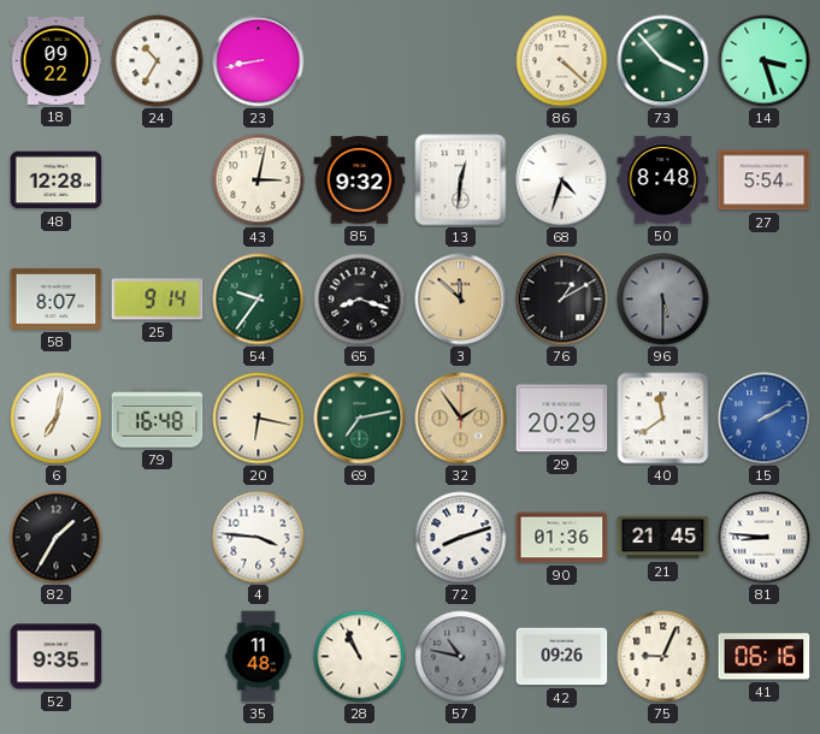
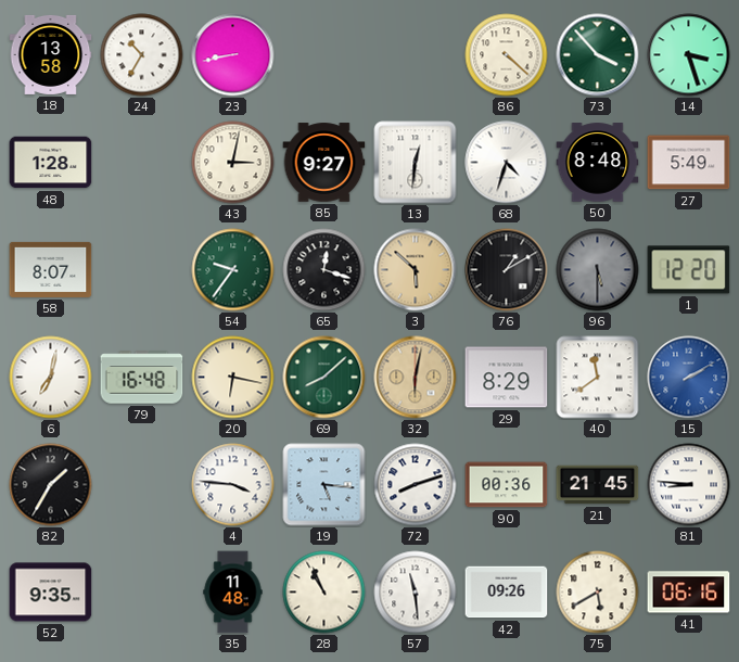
18: 09:22 -> 13:58 (51, 54)
48: 12:28 -> 1:28 (51, 163)
85: 9:32 -> 9:27 (324, 163)
27: 5:54 -> 5:49 (689, 163)
25: 9:14 -> none (158, 300)
65: 8:18 -> 12:18 (324, 270)
3: 11:52 -> 5:52 (416, 270)
1: none -> 12:20 (689, 270)
69: 7:13 -> 8:08 (324, 378)
32: 1:54 -> 6:02 (416, 378)
29: 20:29 -> 8:29 (507, 378)
19: none -> 5:16 (324, 485)
90: 01:36 -> 00:36 (507, 485)
57: 10:47 -> 11:29 (416, 593)
57 dial: grey -> white (416, 593)
75: 9:04 -> 5:40 (598, 593)
